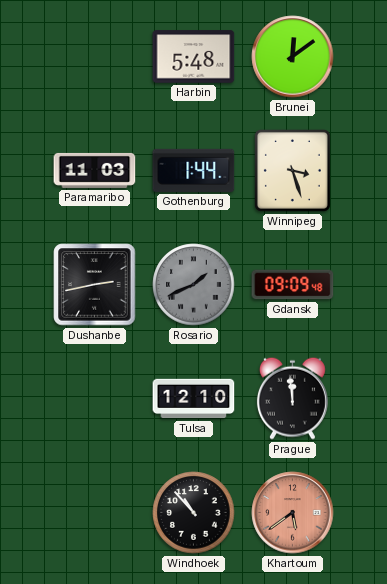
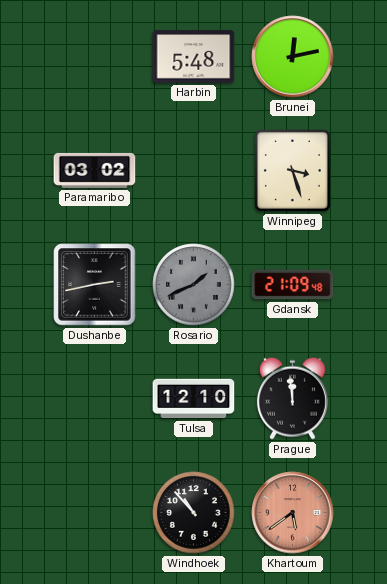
Brunei: 12:09 -> 12:13 (293, 57)
Paramaribo: 11:03 -> 03:02 (95, 170)
Gothenburg: 1:44 -> none (194, 170)
Gdansk: 09:09 -> 21:09 (293, 285)
